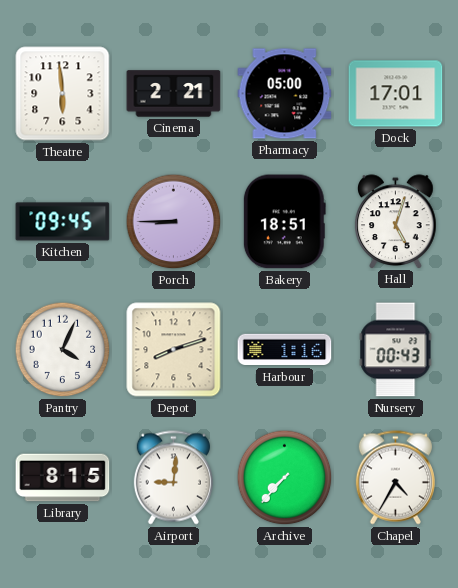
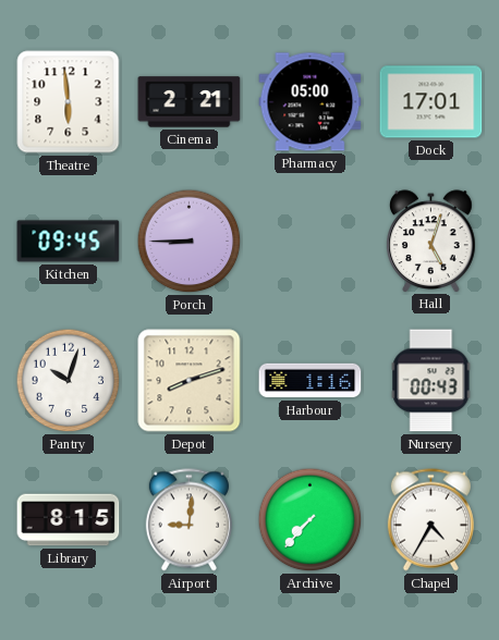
Bakery: 18:51 -> none (284, 222)
Pantry: 4:04 -> 10:03 (69, 381)
